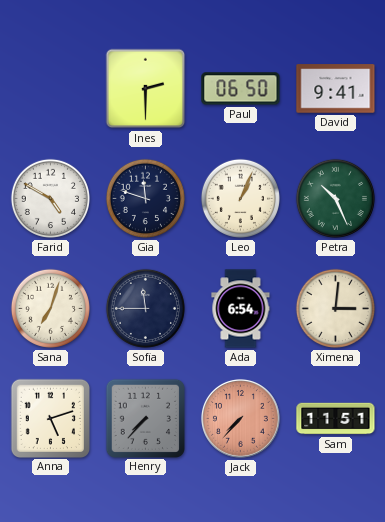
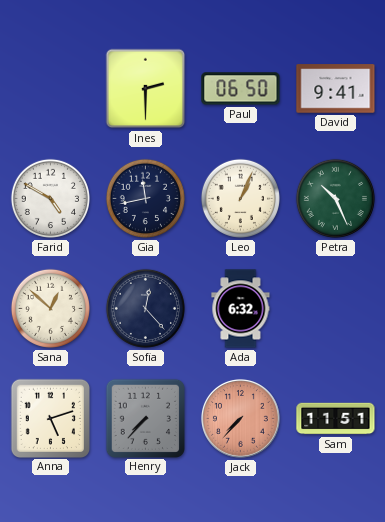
Gia: 11:48 -> 11:43 (145, 198)
Sana: 7:03 -> 12:52 (50, 308)
Sofia: 11:45 -> 12:23 (145, 308)
Ada: 6:54 -> 6:32 (241, 309)
Ximena: 3:01 -> none (335, 308)
